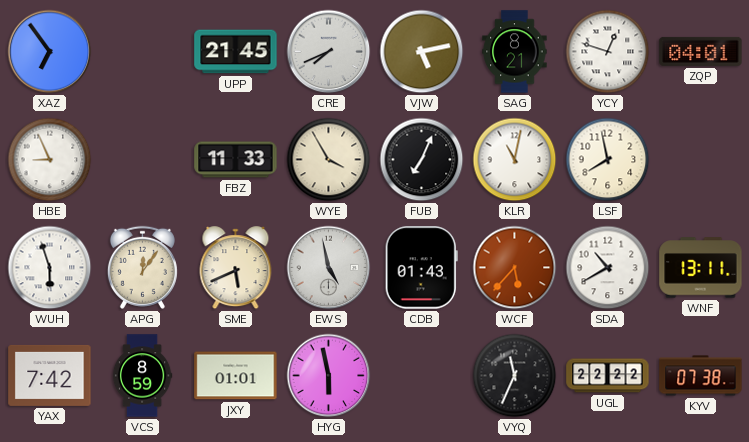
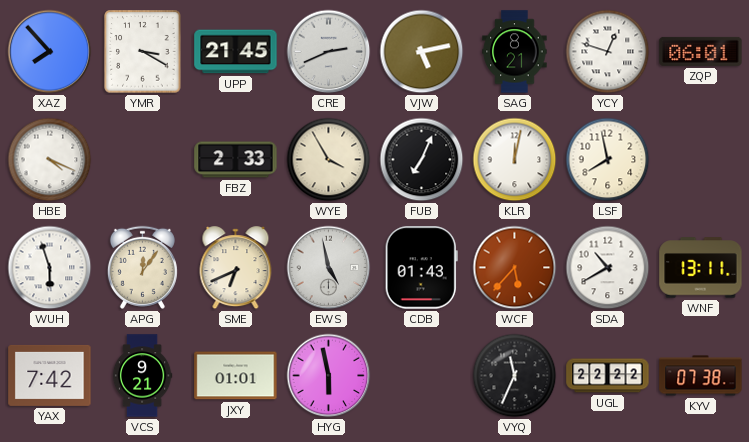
XAZ: 6:54 -> 7:53 (50, 52)
YMR: none -> 3:20 (143, 52)
CRE: 7:41 -> 2:41 (329, 52)
ZQP: 04:01 -> 06:01 (701, 51)
HBE: 8:56 -> 4:19 (50, 160)
FBZ: 11:33 -> 2:33 (236, 160)
KLR: 11:02 -> 12:02 (515, 160)
SME: 5:41 -> 6:41 (236, 268)
VCS: 8:59 -> 9:21 (142, 376)
